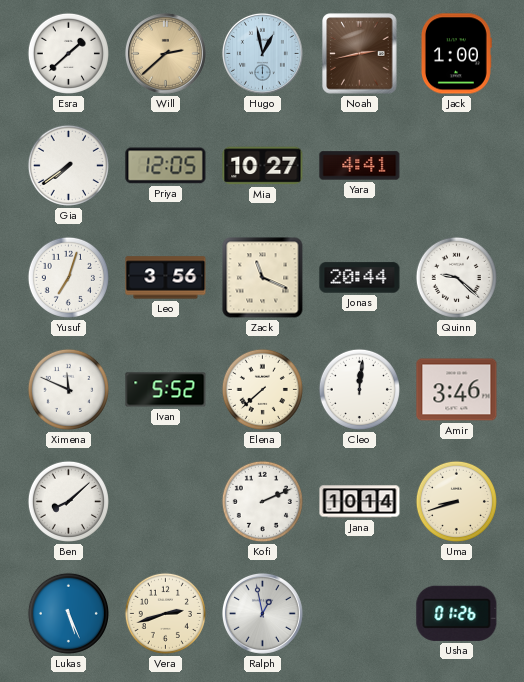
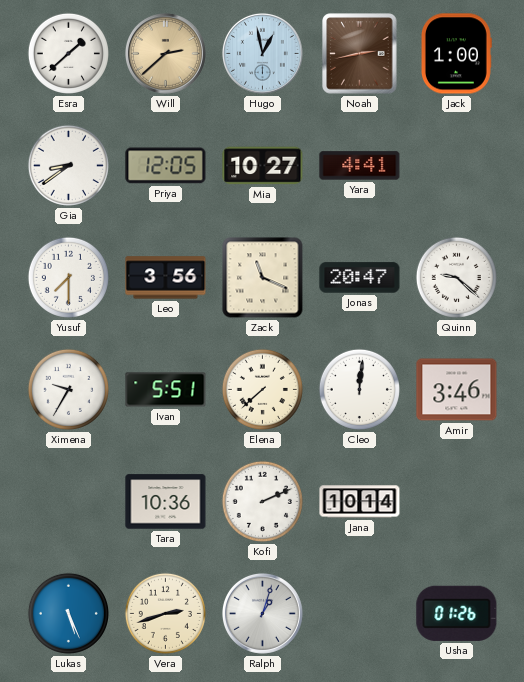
Gia: 7:39 -> 8:39 (68, 165)
Yusuf: 7:03 -> 7:30 (68, 277)
Jonas: 20:44 -> 20:47 (360, 278)
Ximena: 11:49 -> 9:35 (68, 389)
Ivan: 5:52 -> 5:51 (166, 390)
Ben: 8:08 -> none (68, 501)
Tara: none -> 10:36 (166, 502)
Uma: 8:42 -> none (456, 501)
Ralph: 12:58 -> 1:03 (262, 613)
